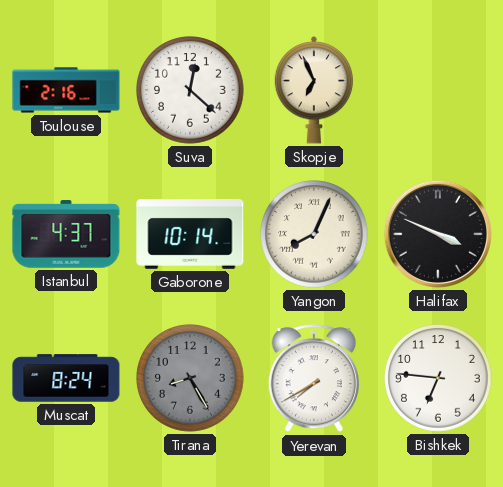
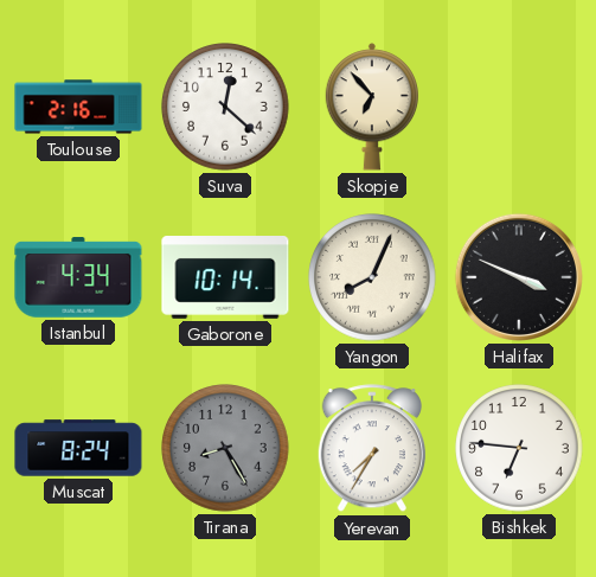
Skopje: 6:56 -> 6:53 (371, 107)
Istanbul: 4:37 -> 4:34 (78, 277)
Yerevan: 7:40 -> 7:35 (372, 449)
